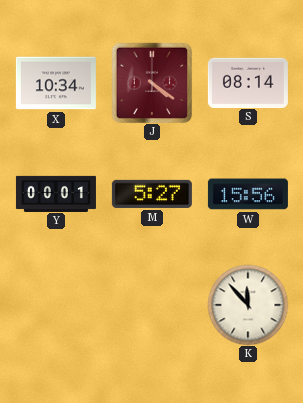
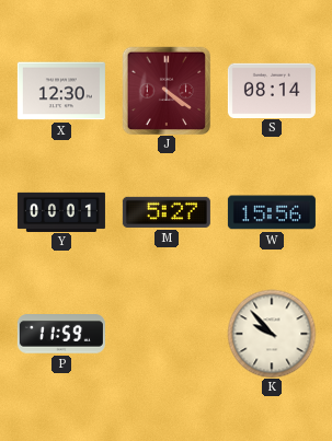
X: 10:34 -> 12:30 (61, 91)
P: none -> 11:59 (61, 334)
K: 11:53 -> 9:53 (272, 334)
